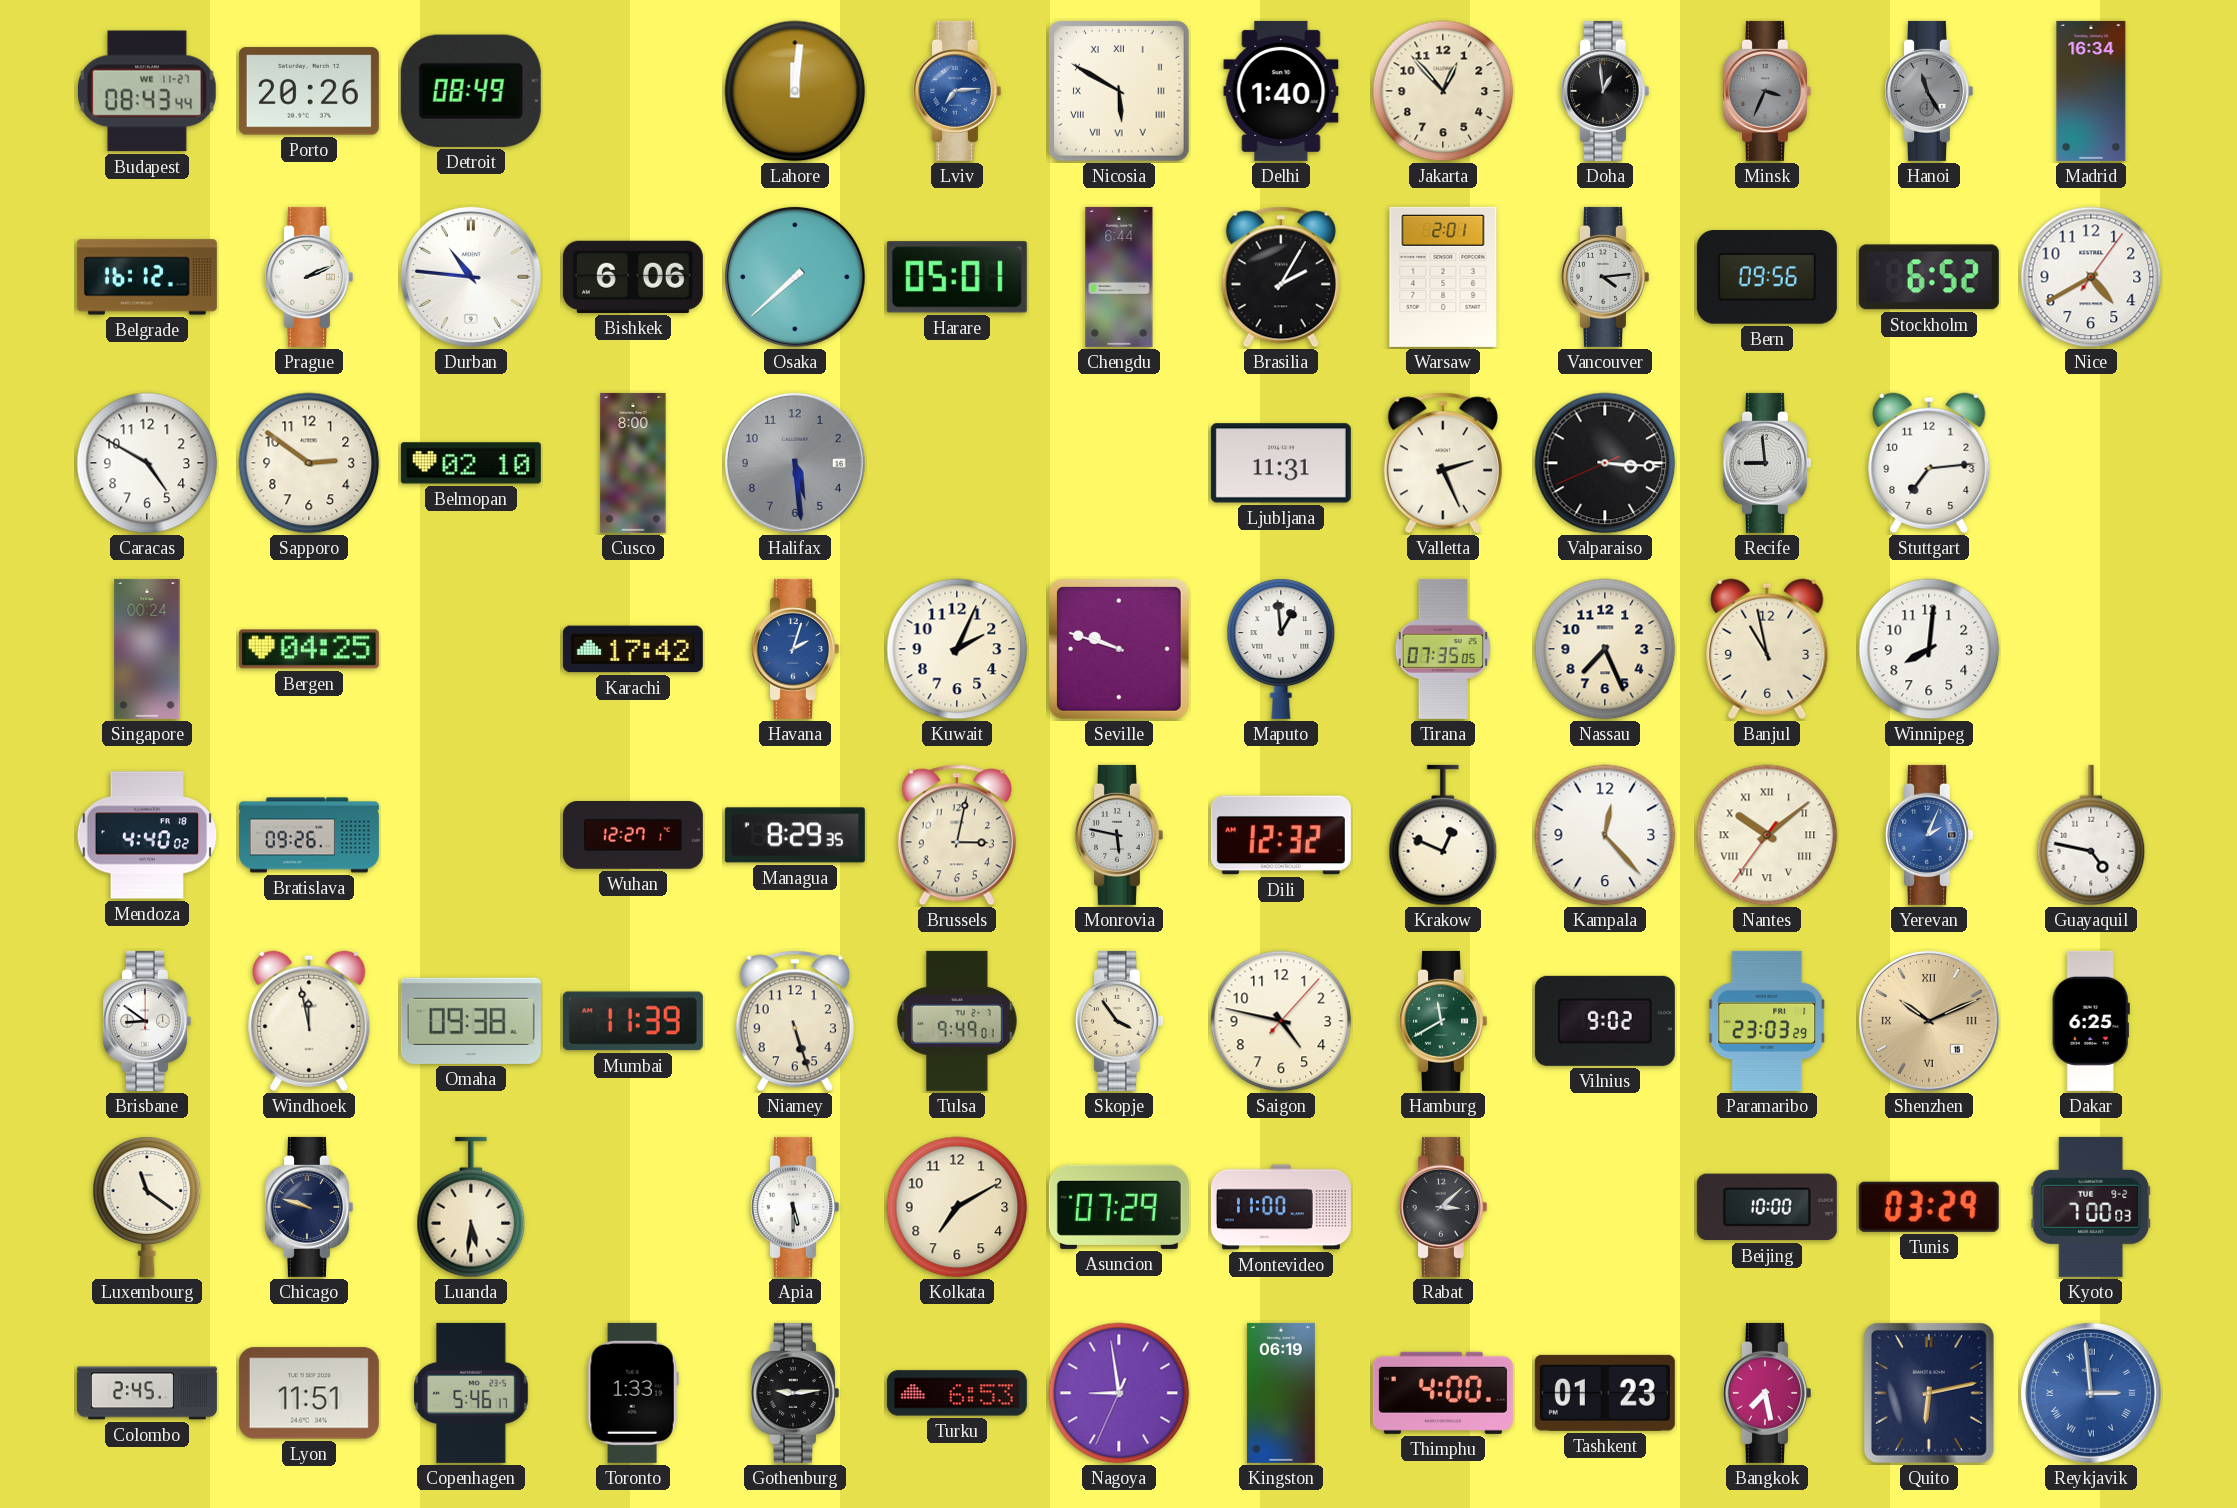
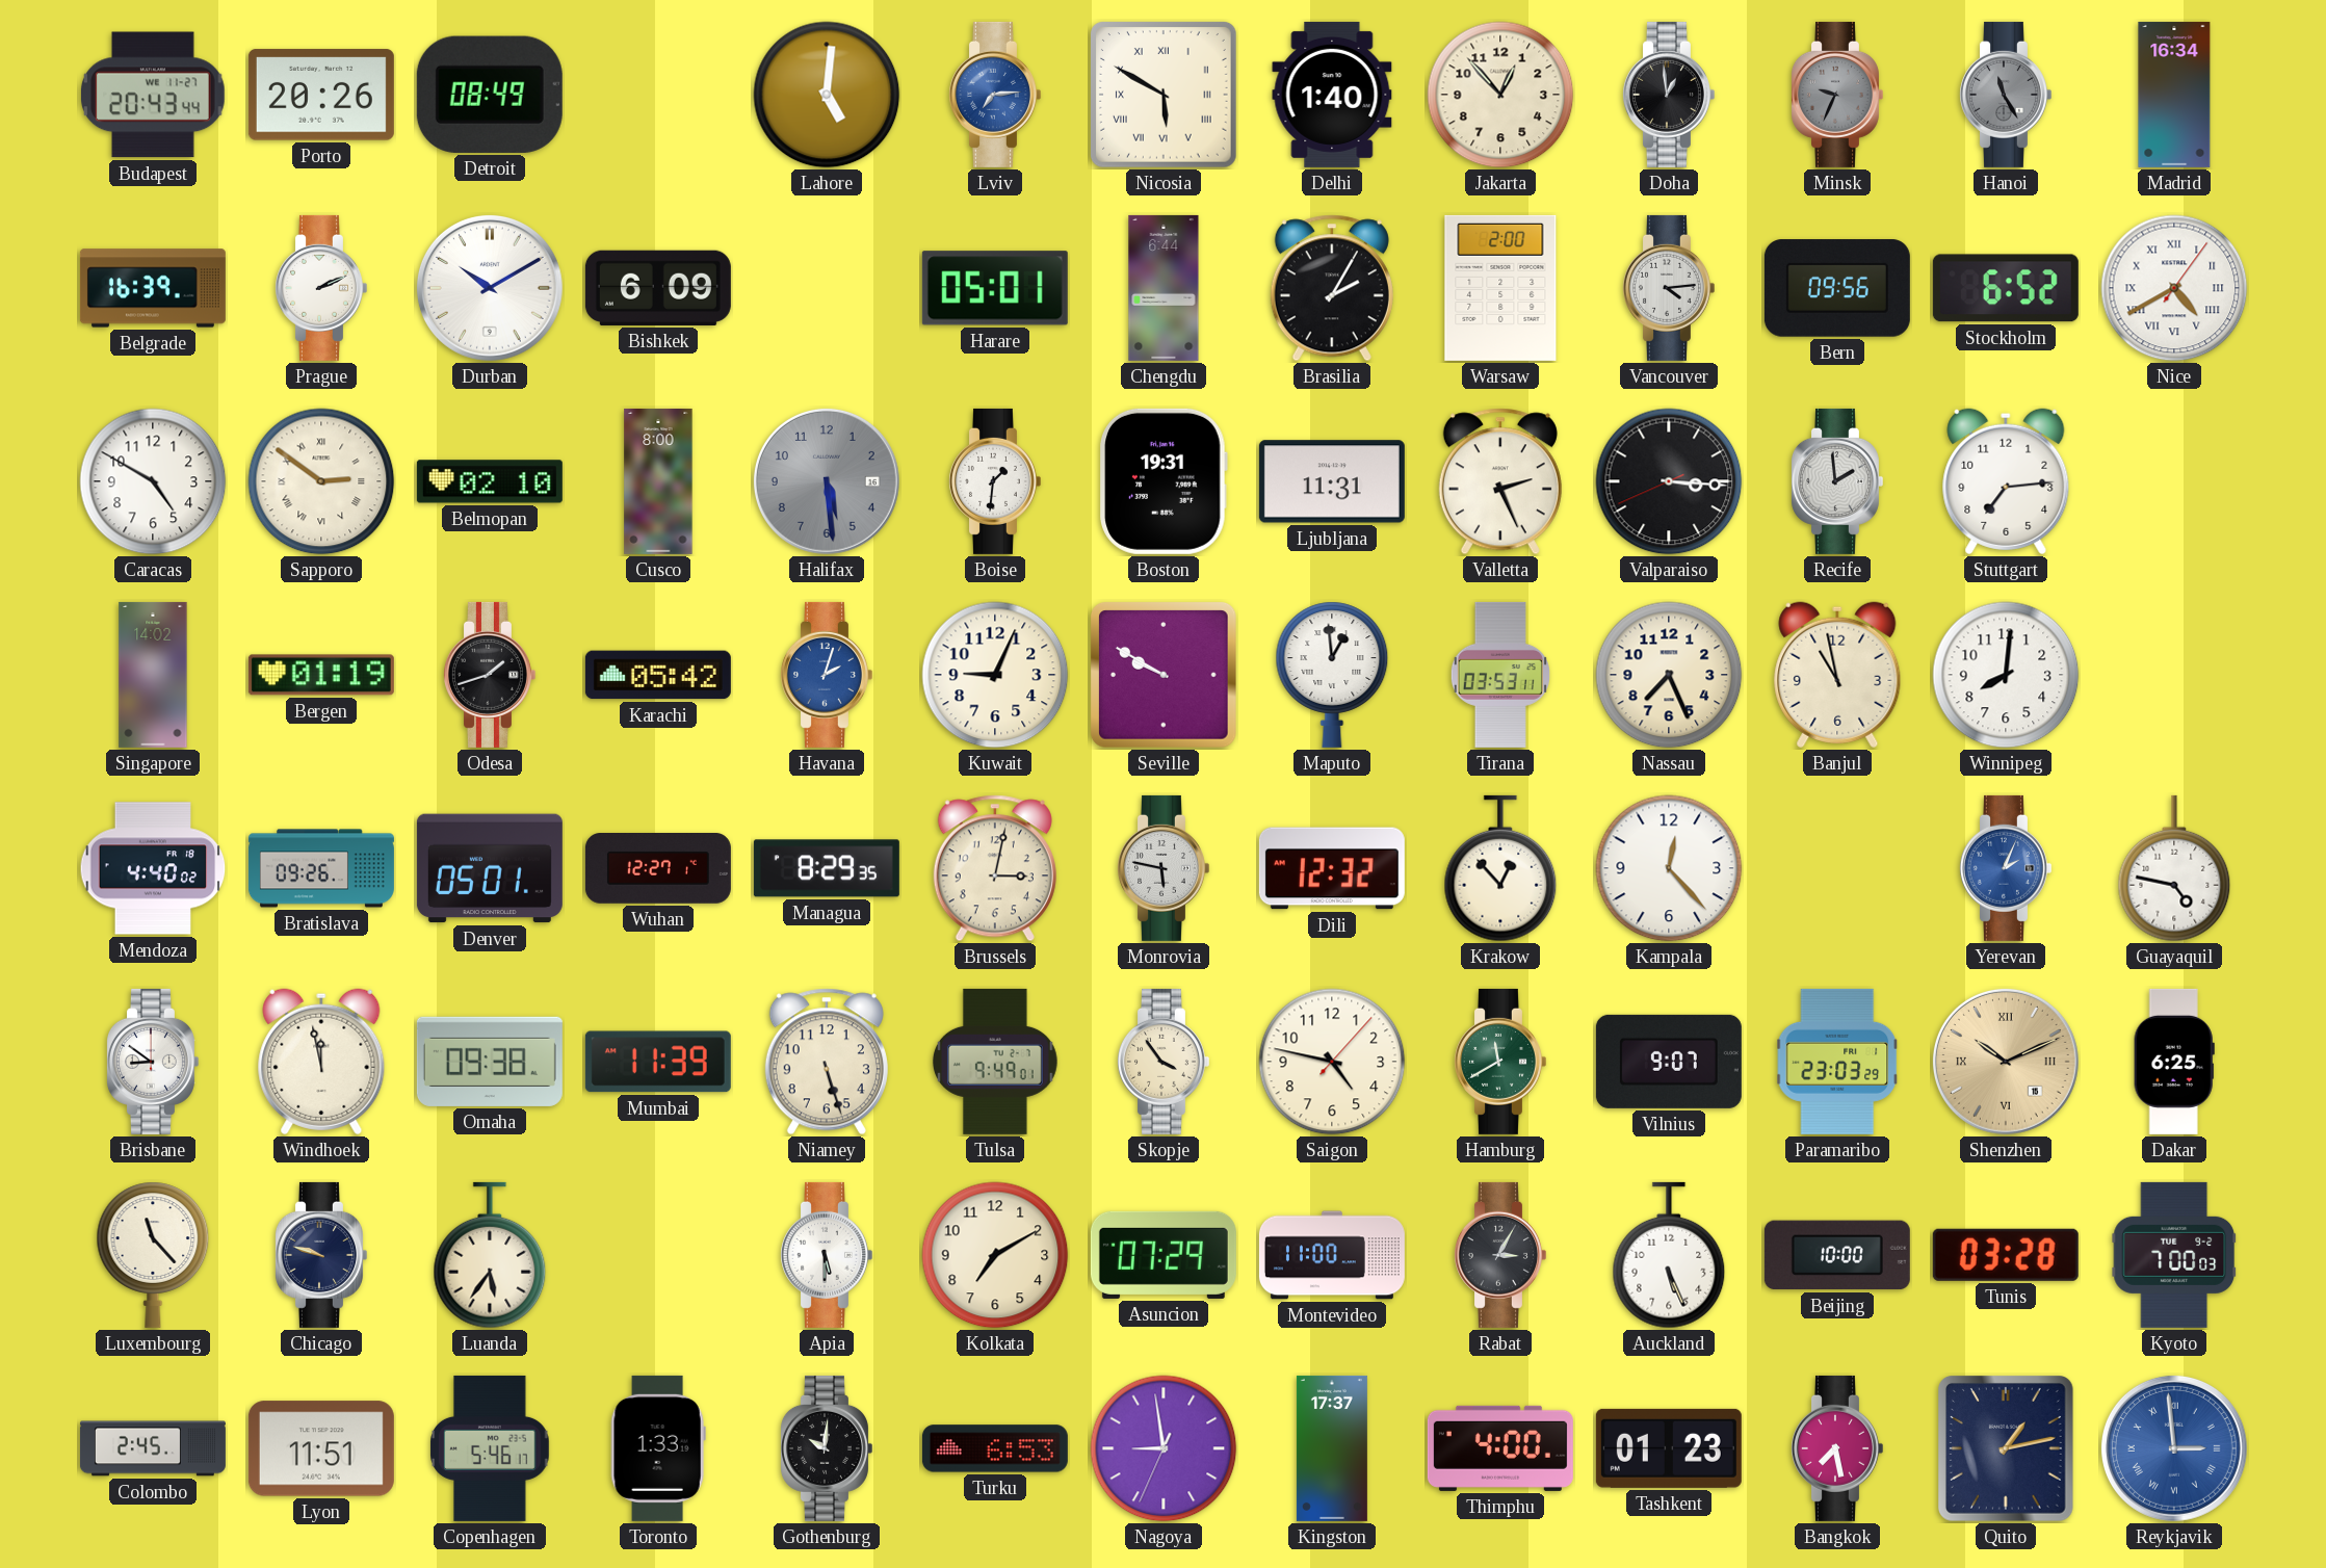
Budapest: 08:43 -> 20:43 (154, 95)
Lahore: 12:01 -> 5:01 (827, 95)
Minsk: 3:34 -> 9:34 (1836, 95)
Belgrade: 16:12 -> 16:39 (153, 288)
Durban: 10:46 -> 10:10 (490, 288)
Bishkek: 6:06 -> 6:09 (658, 288)
Osaka: 7:38 -> none (795, 277)
Warsaw: 2:01 -> 2:00 (1500, 288)
Nice numerals: Arabic -> Roman (2174, 288)
Sapporo numerals: Arabic -> Roman (321, 481)
Boise: none -> 1:31 (994, 481)
Boston: none -> 19:31 (1164, 481)
Recife: 8:59 -> 1:59 (1836, 481)
Singapore: 00:24 -> 14:02 (153, 675)
Bergen: 04:25 -> 01:19 (321, 675)
Odesa: none -> 1:42 (489, 675)
Karachi: 17:42 -> 05:42 (658, 675)
Kuwait: 2:04 -> 9:04 (995, 675)
Seville: 9:48 -> 9:50 (1165, 676)
Tirana: 07:35 -> 03:53 (1500, 675)
Denver: none -> 05:01 (490, 868)
Krakow: 12:49 -> 12:53 (1500, 868)
Nantes: 10:08 -> none (1767, 835)
Vilnius: 9:02 -> 9:07 (1669, 1062)
Luxembourg: 11:21 -> 11:23 (153, 1255)
Luanda: 5:31 -> 5:36 (490, 1255)
Rabat: 3:08 -> 3:05 (1499, 1255)
Auckland: none -> 5:26 (1669, 1255)
Tunis: 03:29 -> 03:28 (2006, 1255)
Gothenburg: 9:14 -> 10:01 (826, 1448)
Kingston: 06:19 -> 17:37 (1332, 1448)
Quito: 6:13 -> 1:13 (2006, 1449)
